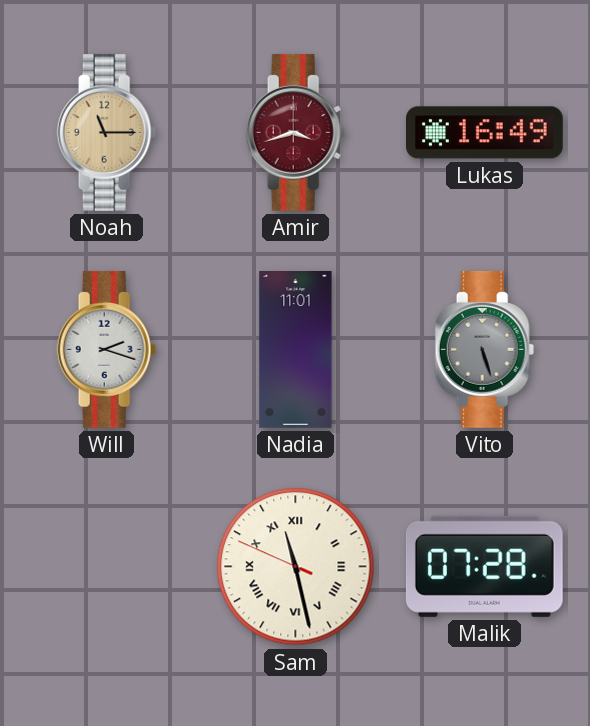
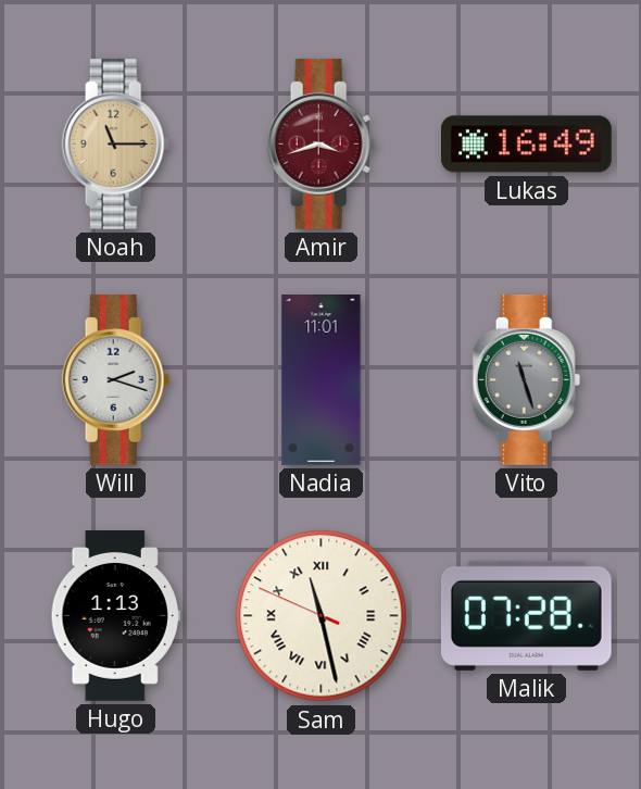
Vito: 5:27 -> 11:27 (527, 380)
Hugo: none -> 1:13 (115, 616)
